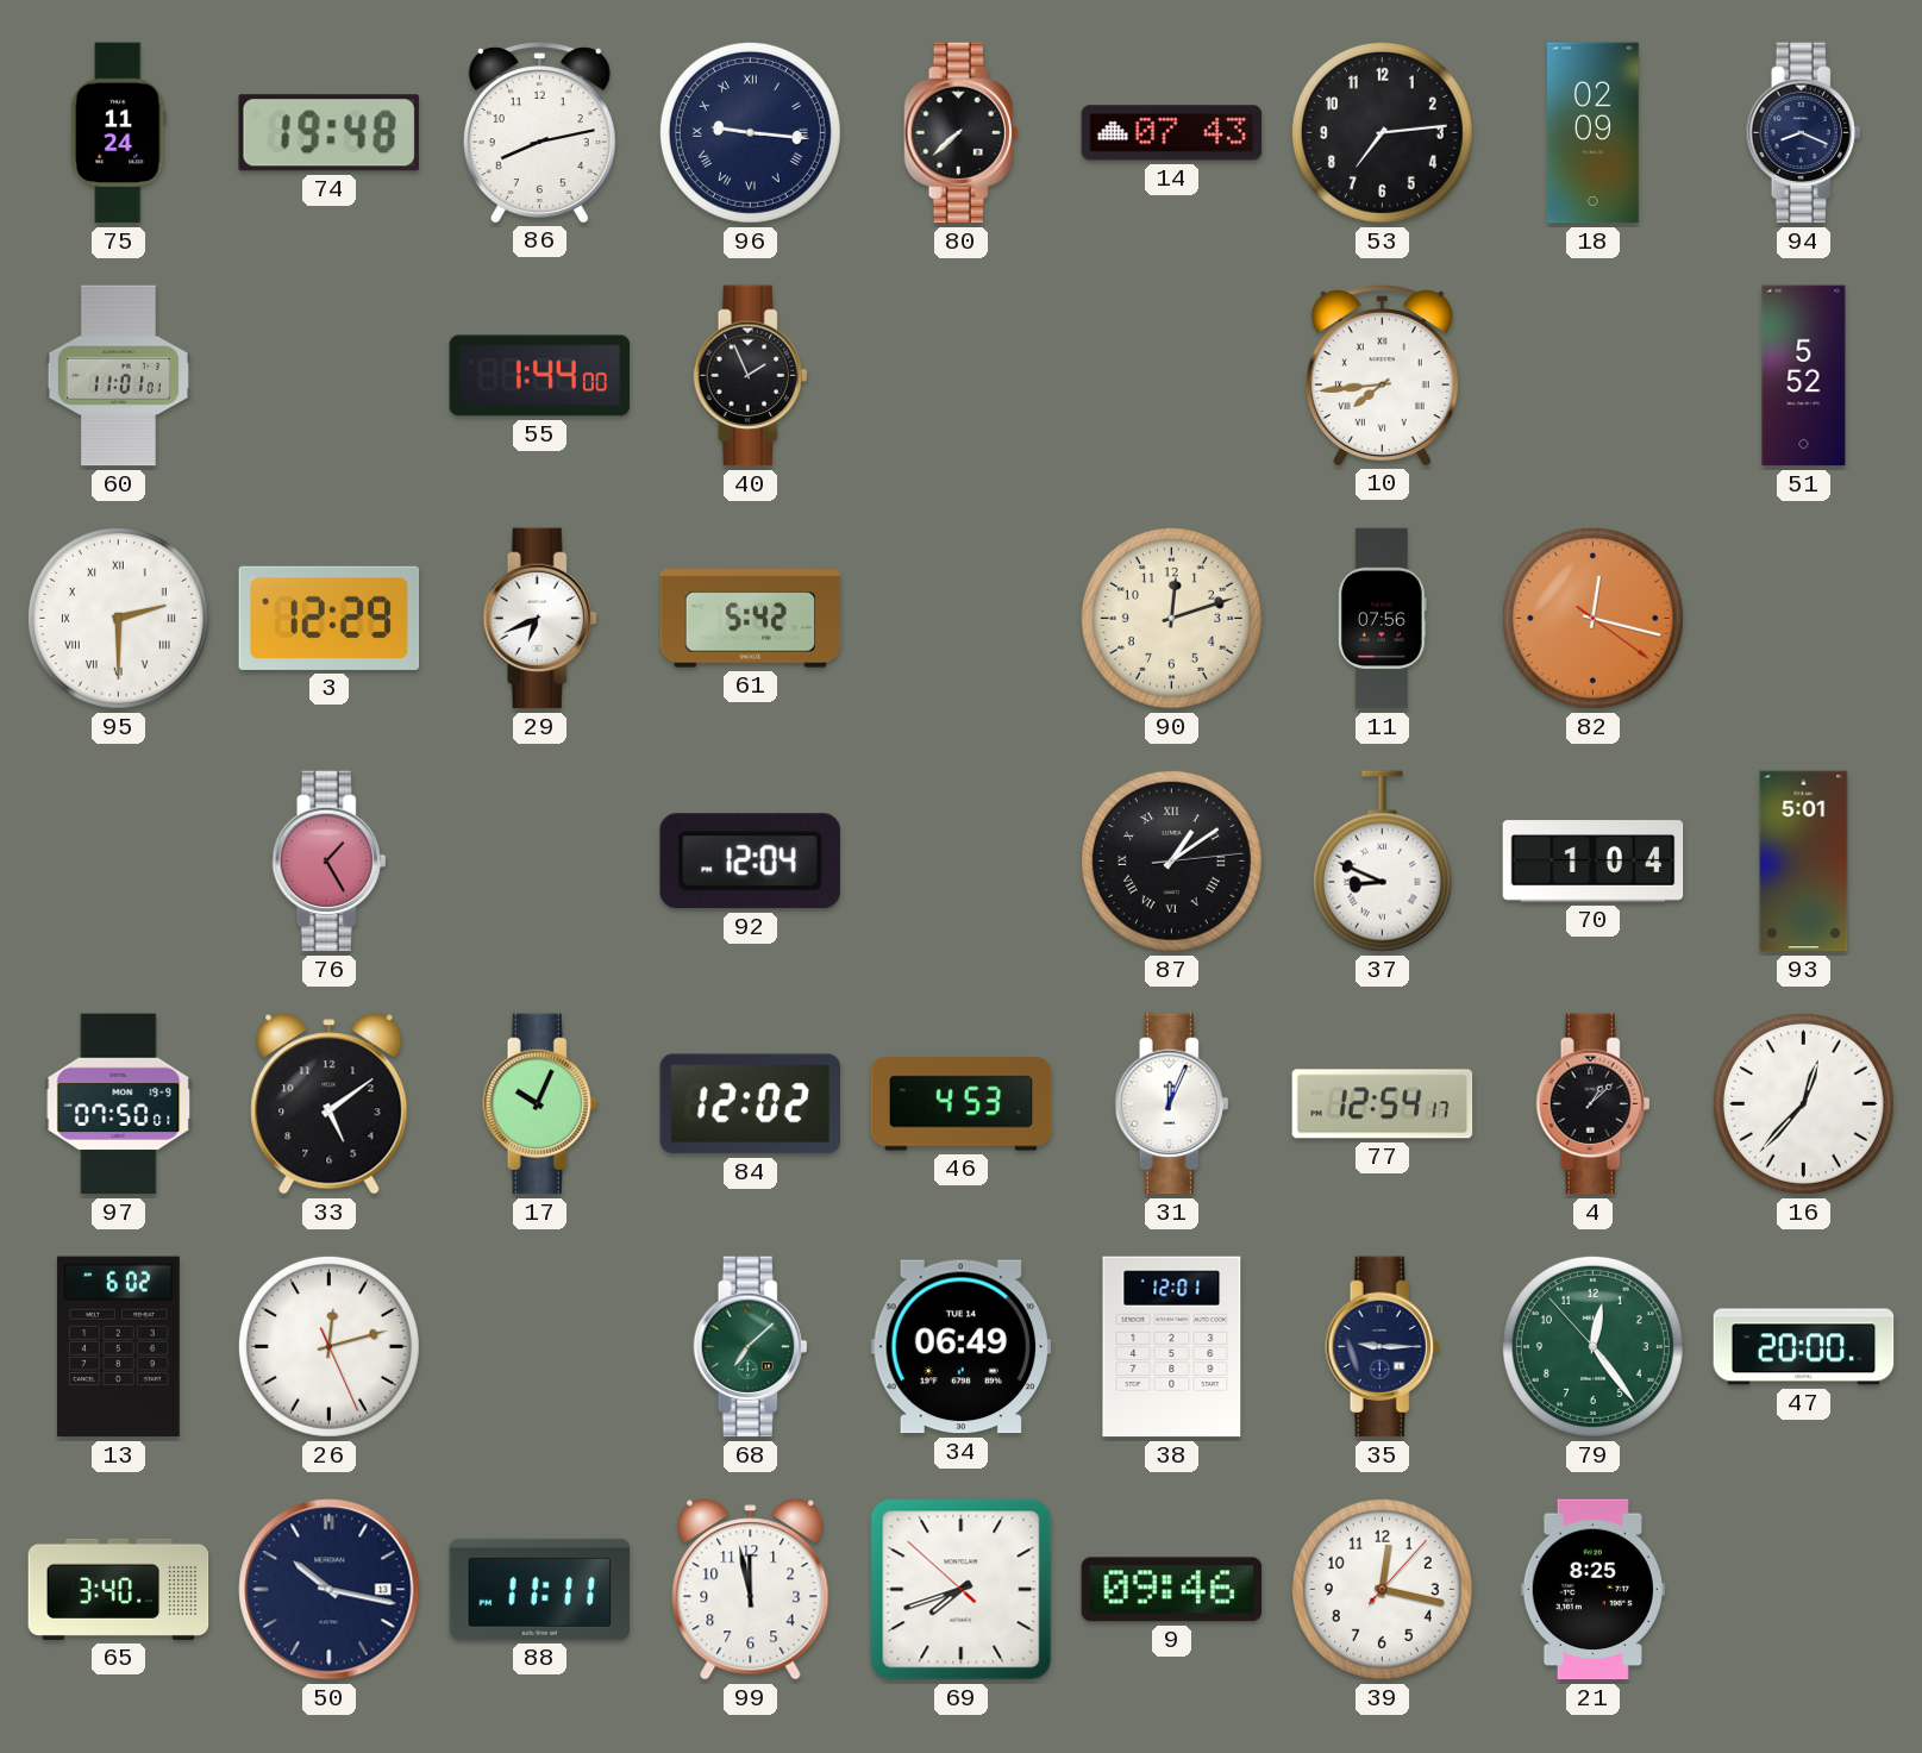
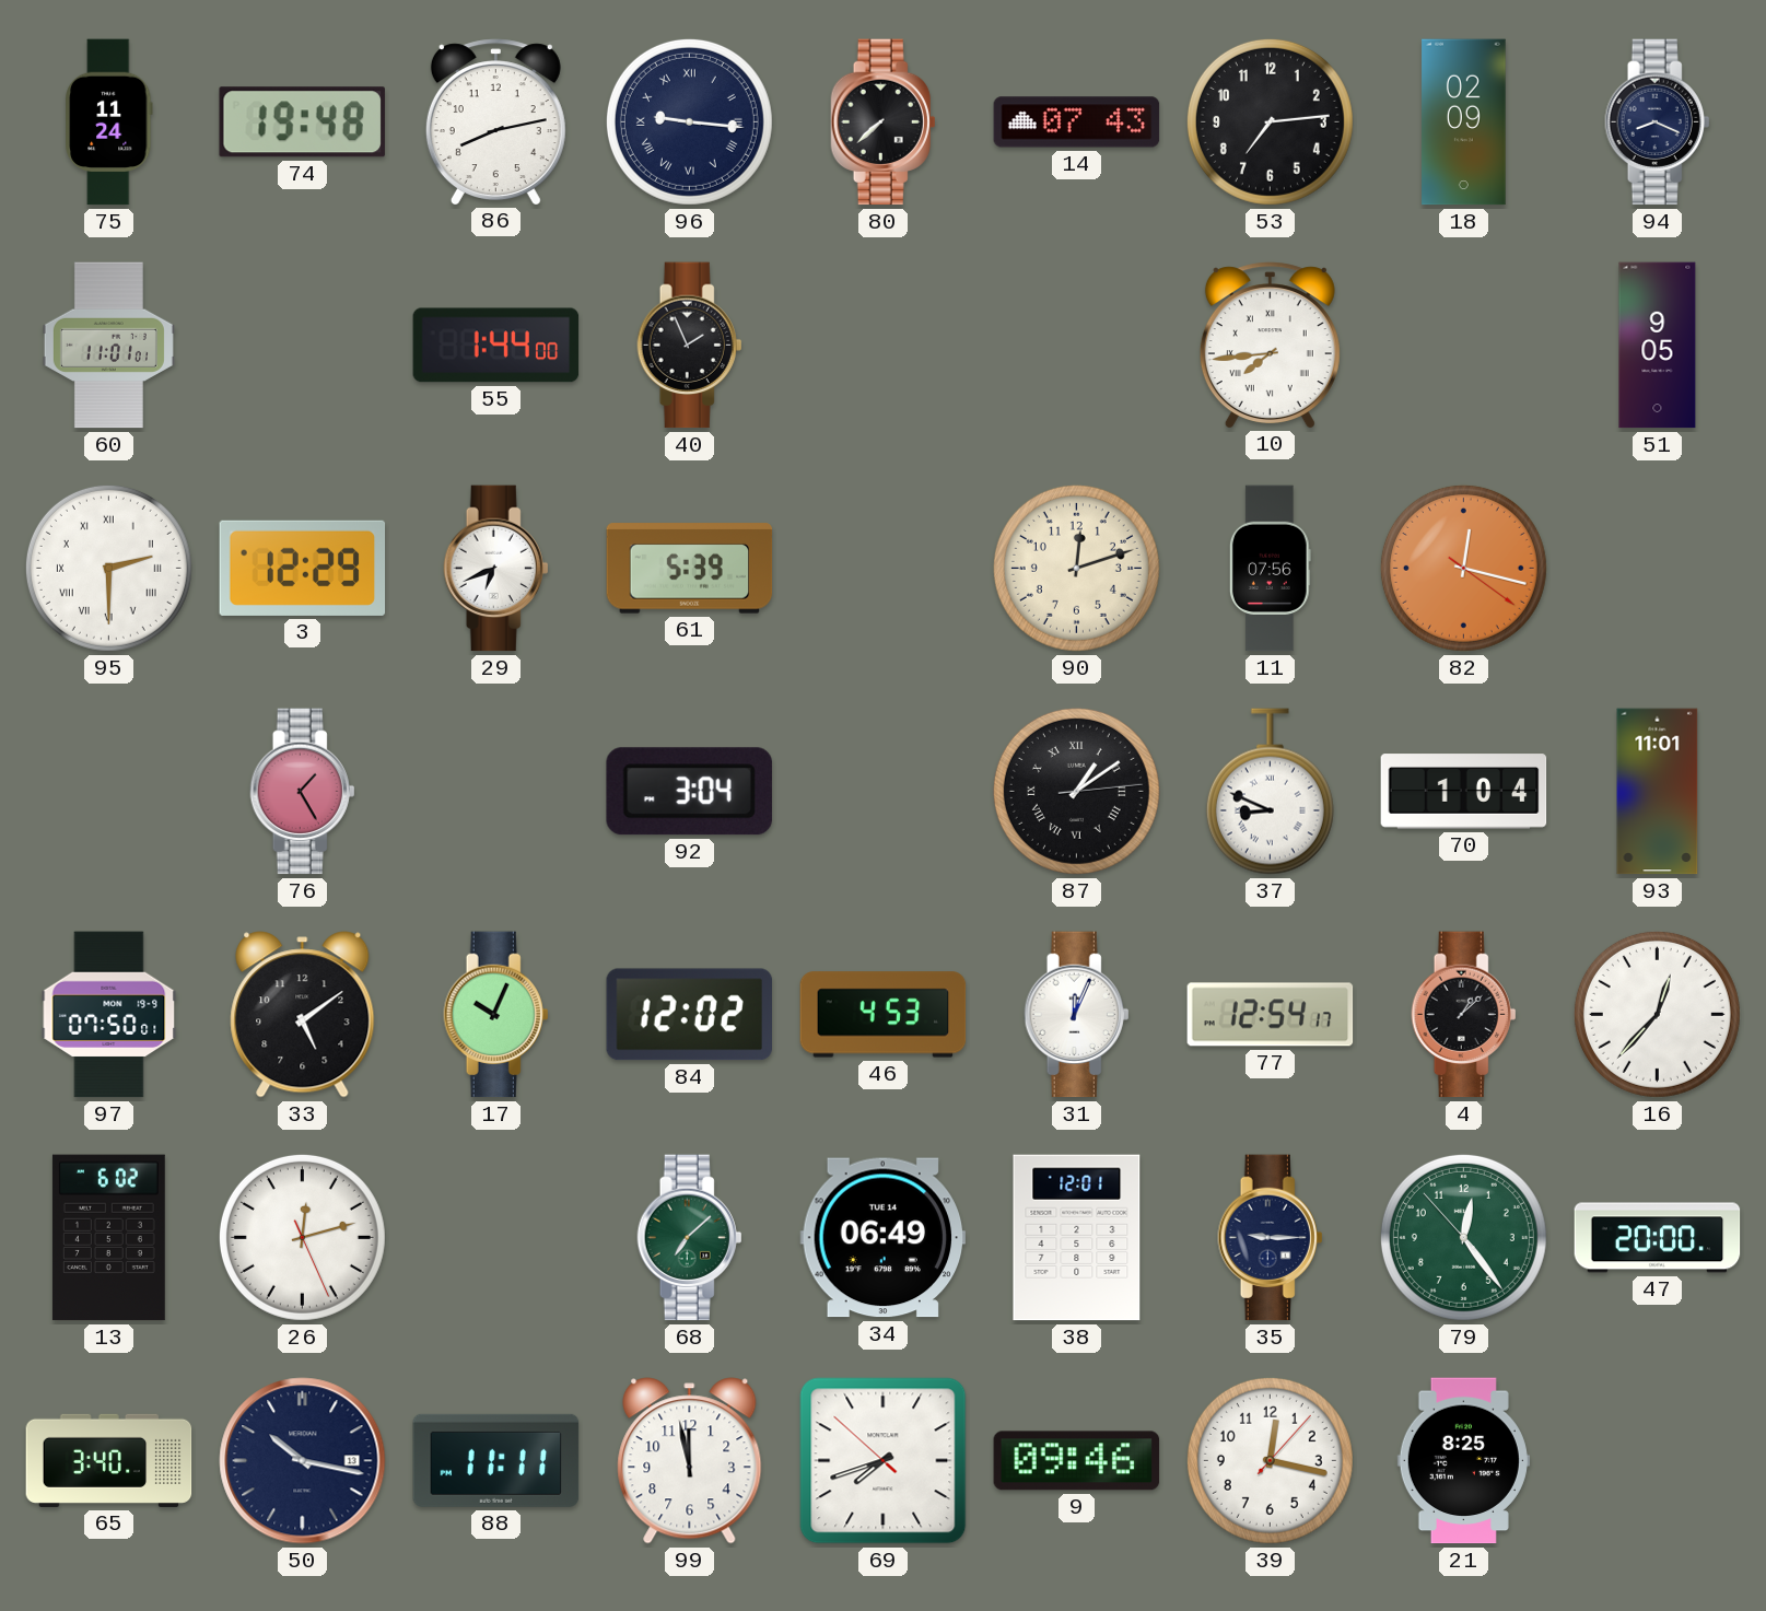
51: 5:52 -> 9:05 (1658, 346)
61: 5:42 -> 5:39 (690, 569)
92: 12:04 -> 3:04 (689, 792)
93: 5:01 -> 11:01 (1658, 792)
